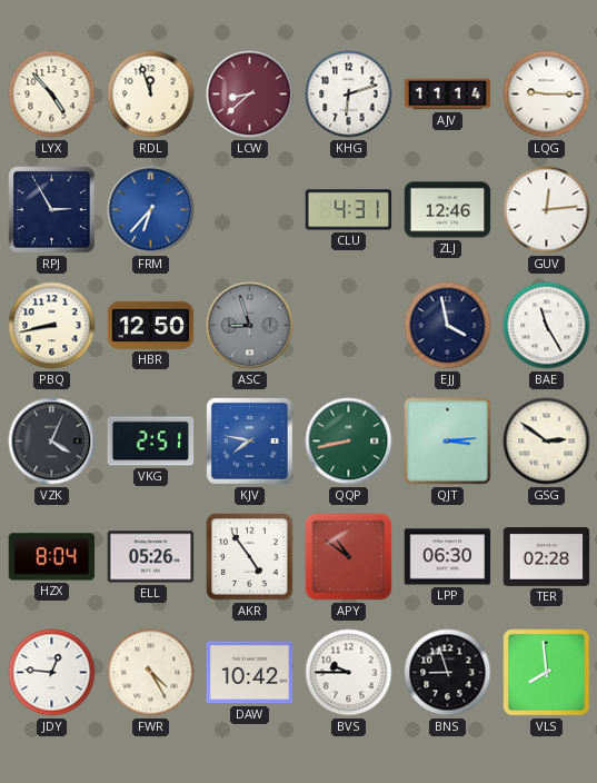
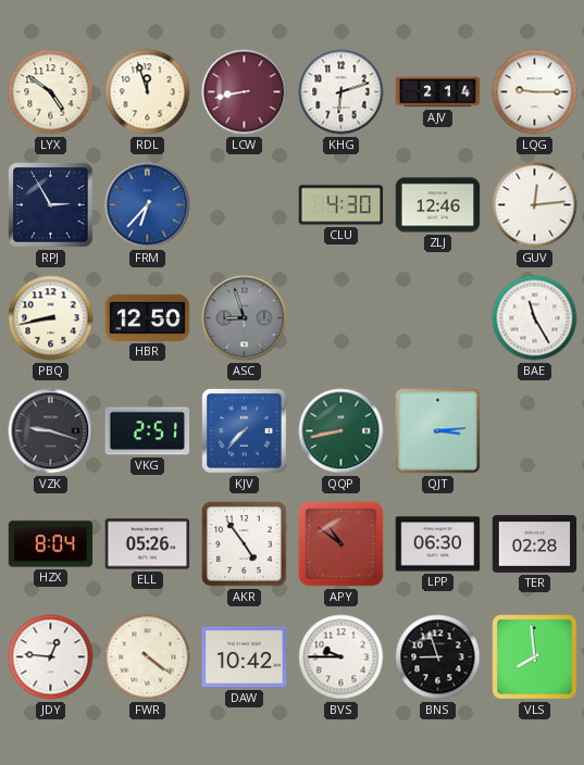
LYX: 4:53 -> 4:51 (51, 92)
LCW: 8:38 -> 8:43 (245, 92)
AJV: 11:14 -> 2:14 (438, 92)
CLU: 4:31 -> 4:30 (341, 205)
EJJ: 3:58 -> none (448, 326)
VZK: 4:04 -> 9:18 (51, 431)
KJV: 7:47 -> 7:37 (245, 431)
GSG: 2:51 -> none (547, 442)
FWR: 4:25 -> 4:21 (148, 657)
